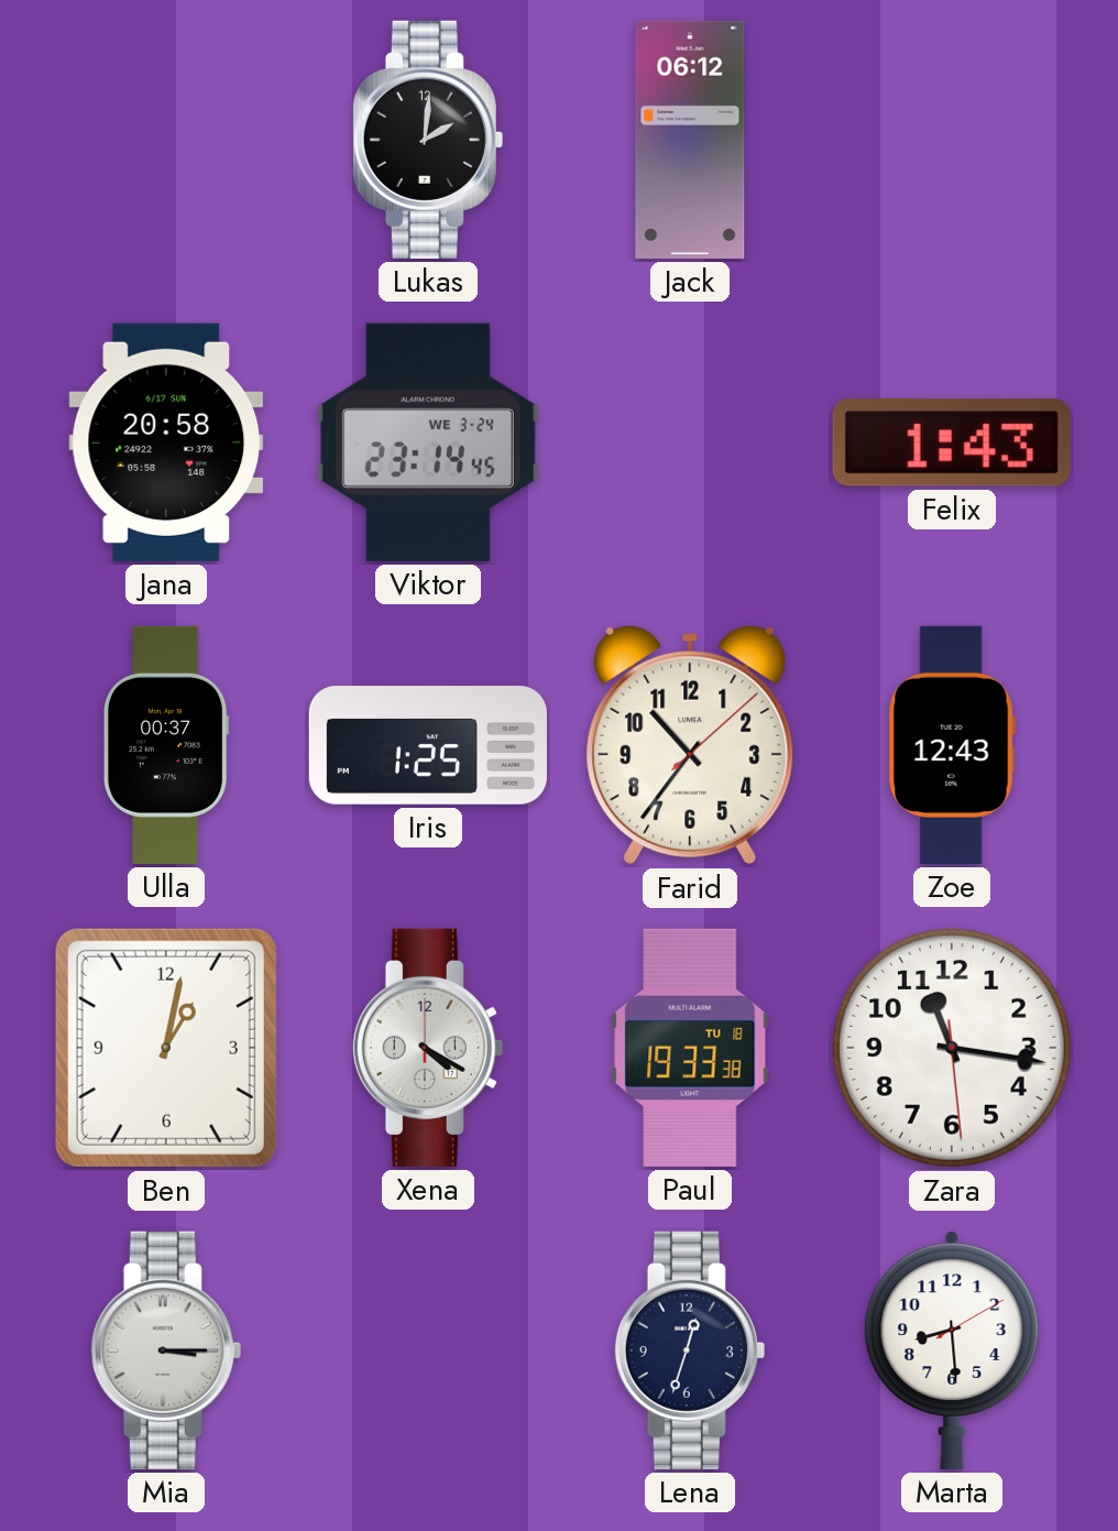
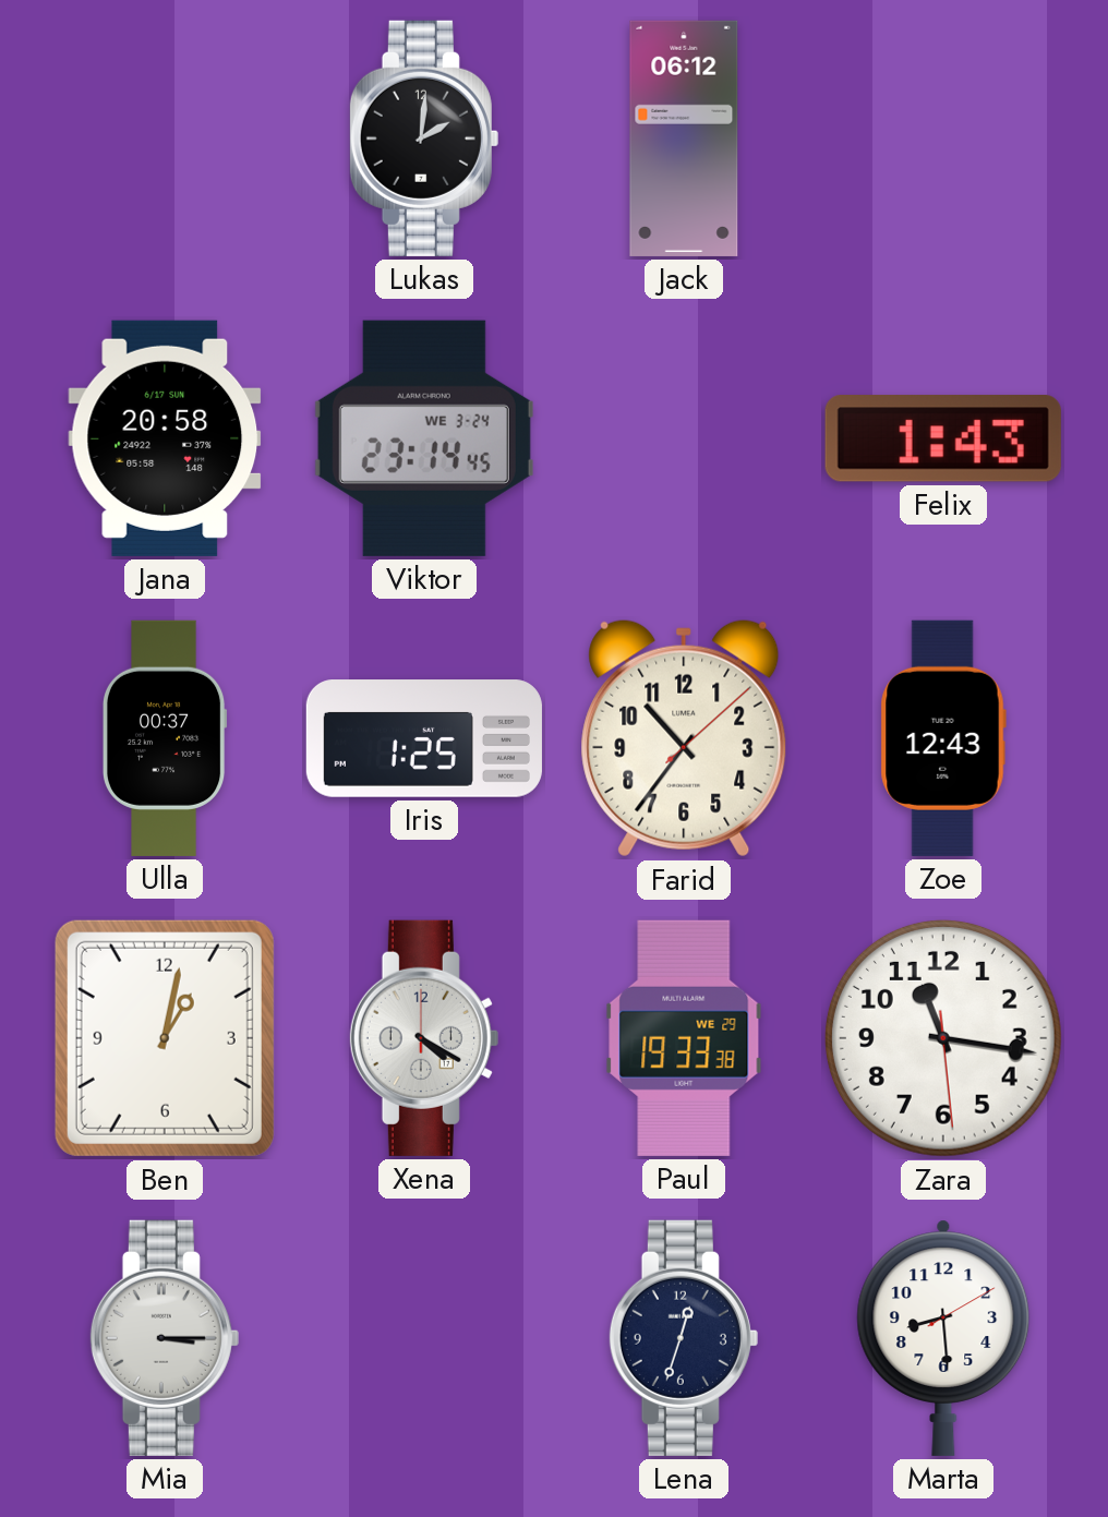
Paul date: TU 18 -> WE 29 (684, 1038)
